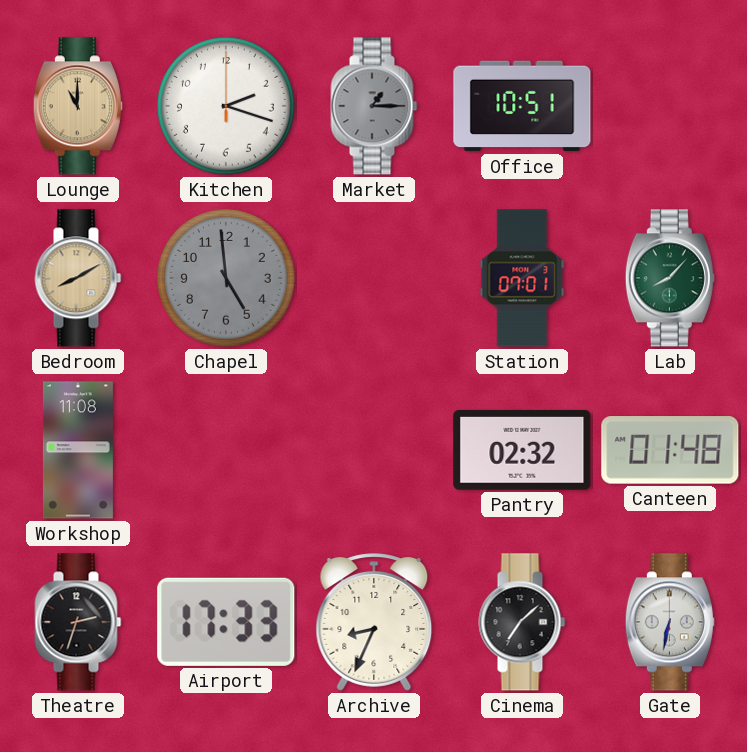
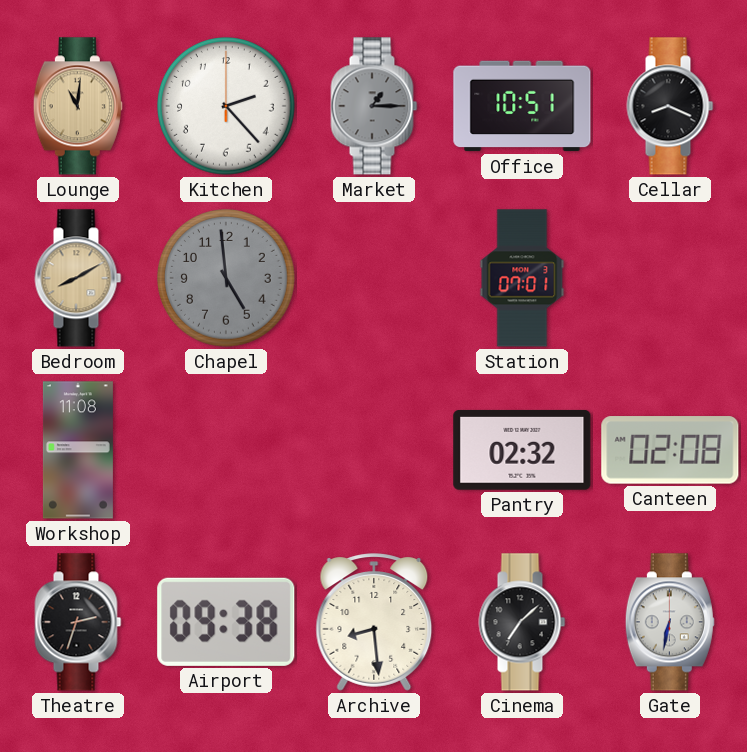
Lounge: 11:00 -> 11:01 (78, 106)
Kitchen: 2:18 -> 2:23 (227, 107)
Cellar: none -> 8:19 (670, 106)
Lab: 8:07 -> none (670, 278)
Canteen: 01:48 -> 02:08 (670, 450)
Airport: 17:33 -> 09:38 (226, 622)
Archive: 8:34 -> 8:29 (374, 622)
